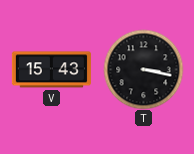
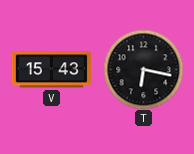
T: 3:17 -> 6:17 (143, 69)
